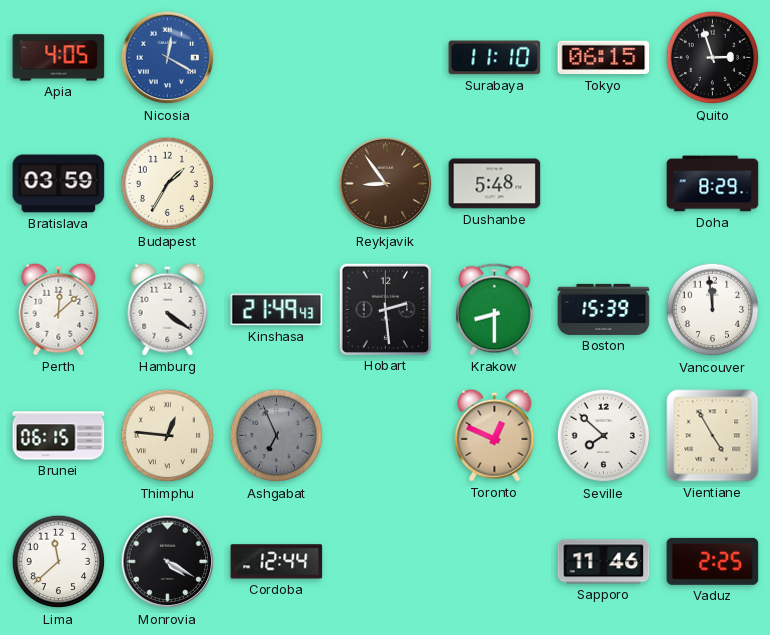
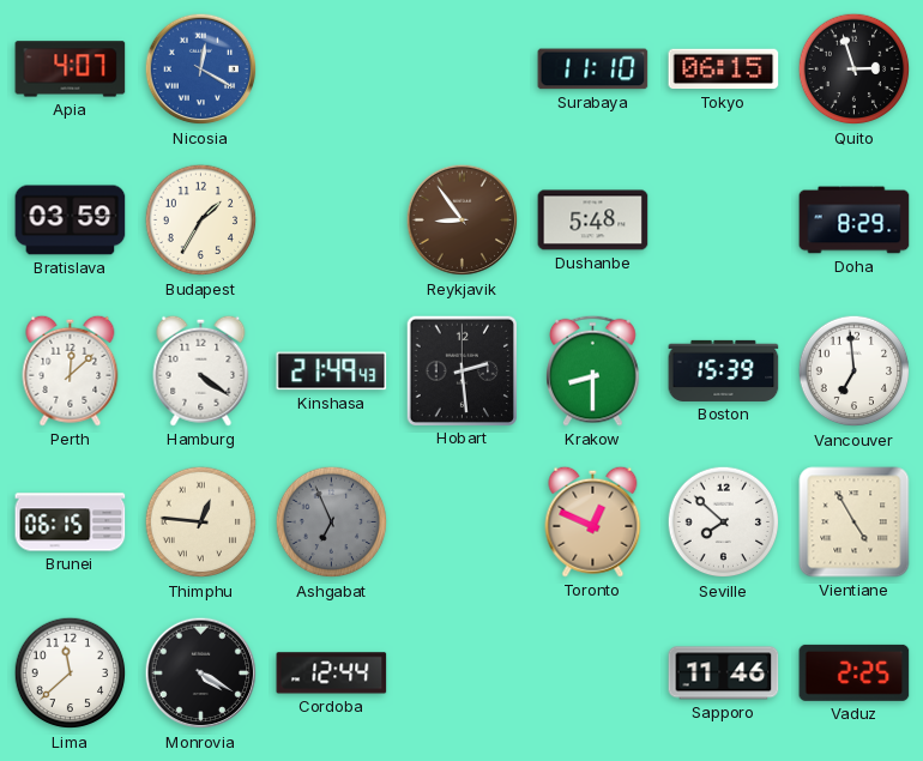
Apia: 4:05 -> 4:07 (71, 70)
Vancouver: 11:59 -> 6:59 (855, 372)
